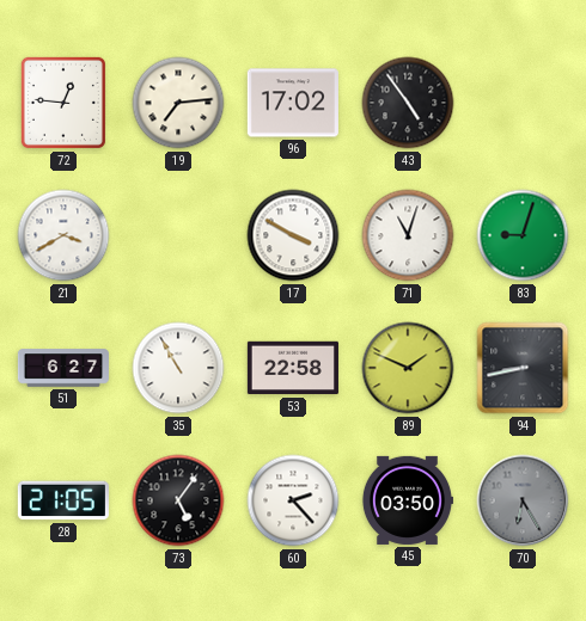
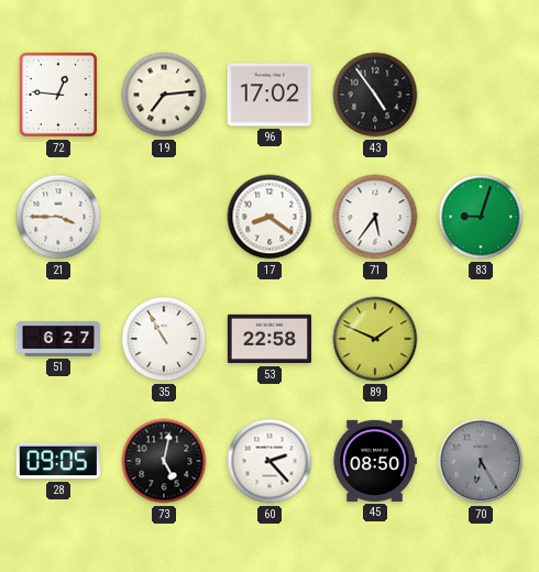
21: 3:40 -> 3:45 (58, 217)
17: 3:50 -> 8:21 (269, 217)
71: 11:03 -> 5:36 (375, 217)
94: 8:43 -> none (523, 368)
28: 21:05 -> 09:05 (58, 461)
73: 5:06 -> 5:02 (164, 461)
45: 03:50 -> 08:50 (374, 461)
